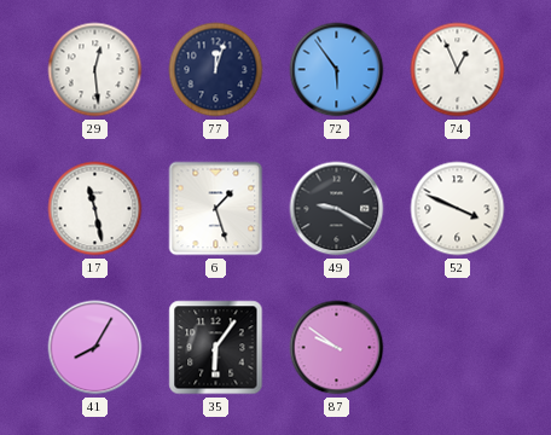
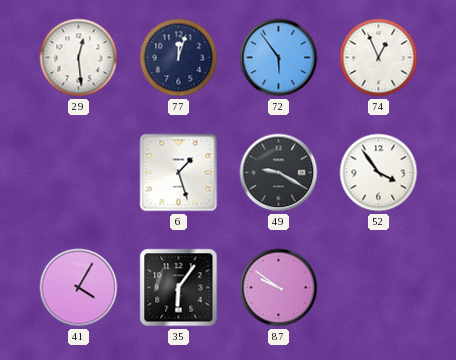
17: 11:28 -> none (95, 209)
52: 3:49 -> 3:54 (379, 173)
41: 8:05 -> 4:05 (79, 288)
